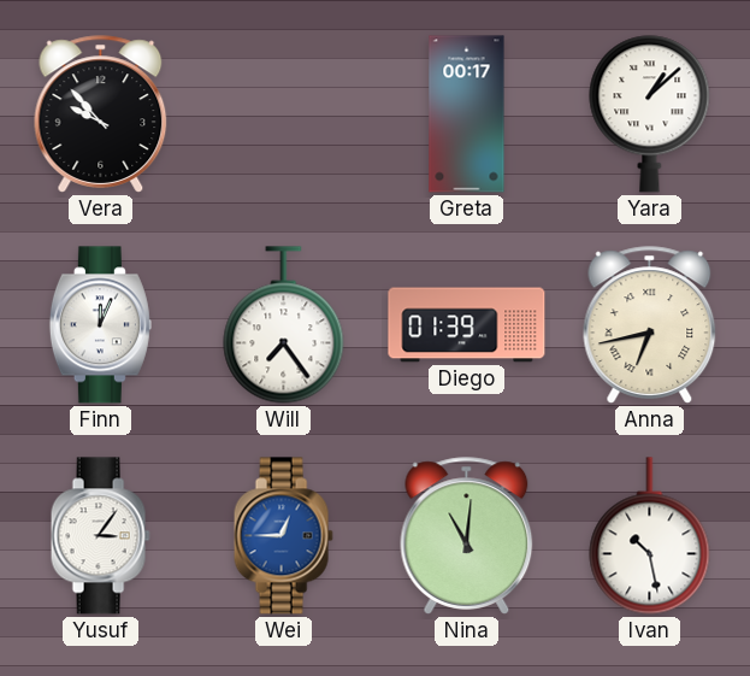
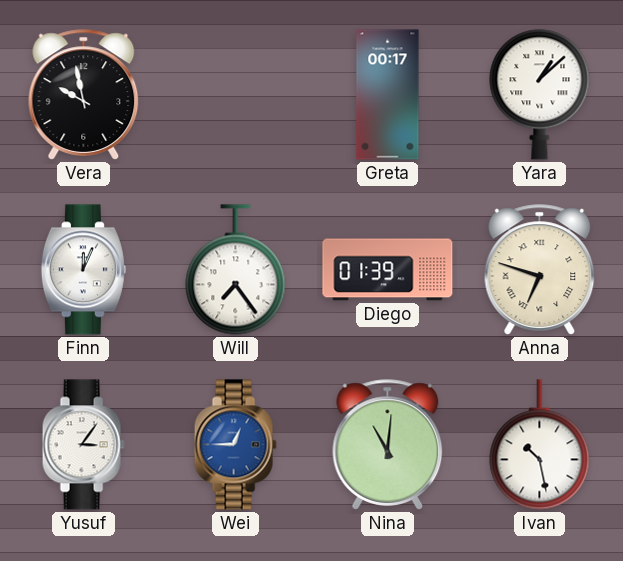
Vera: 9:53 -> 9:58 (84, 95)
Anna: 6:43 -> 6:48 (540, 270)
